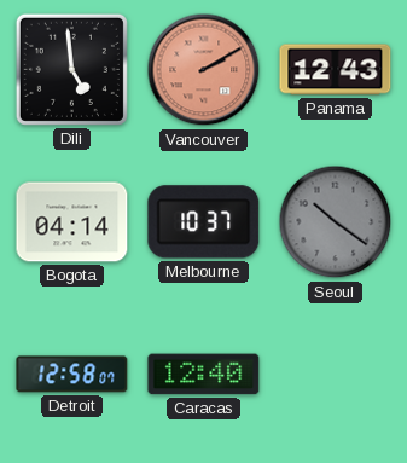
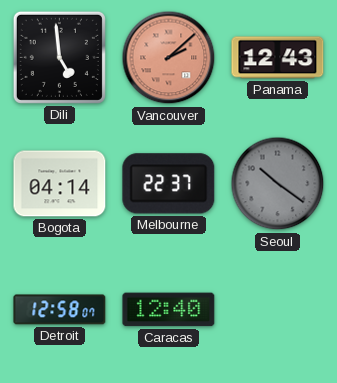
Vancouver: 2:10 -> 2:08 (169, 58)
Melbourne: 10:37 -> 22:37 (169, 184)
